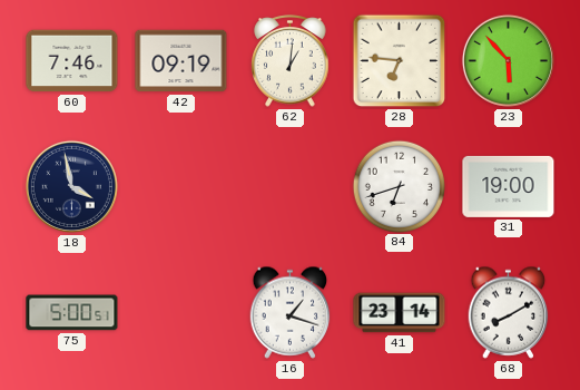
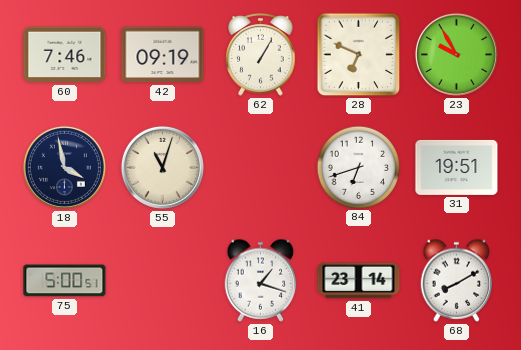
62: 1:01 -> 1:05 (261, 55)
28: 6:46 -> 6:49 (359, 55)
23: 5:53 -> 9:55 (456, 54)
55: none -> 11:03 (162, 167)
31: 19:00 -> 19:51 (457, 167)
